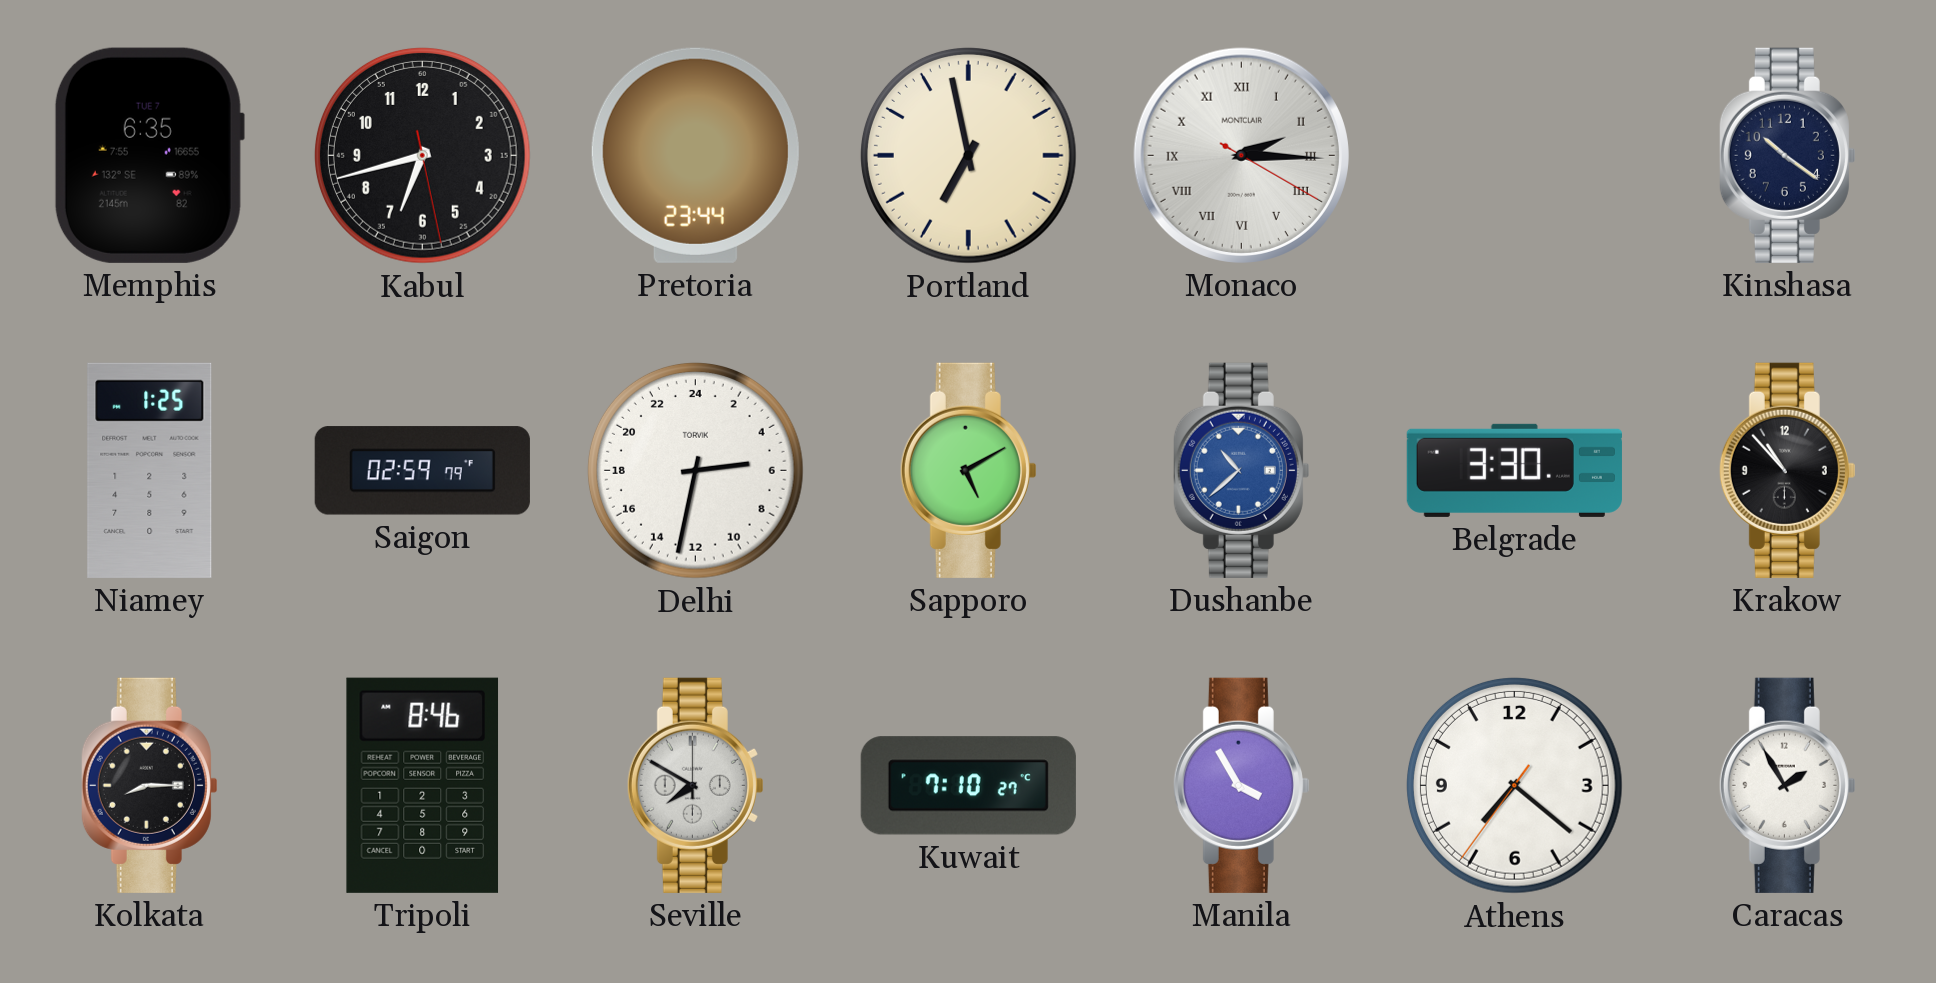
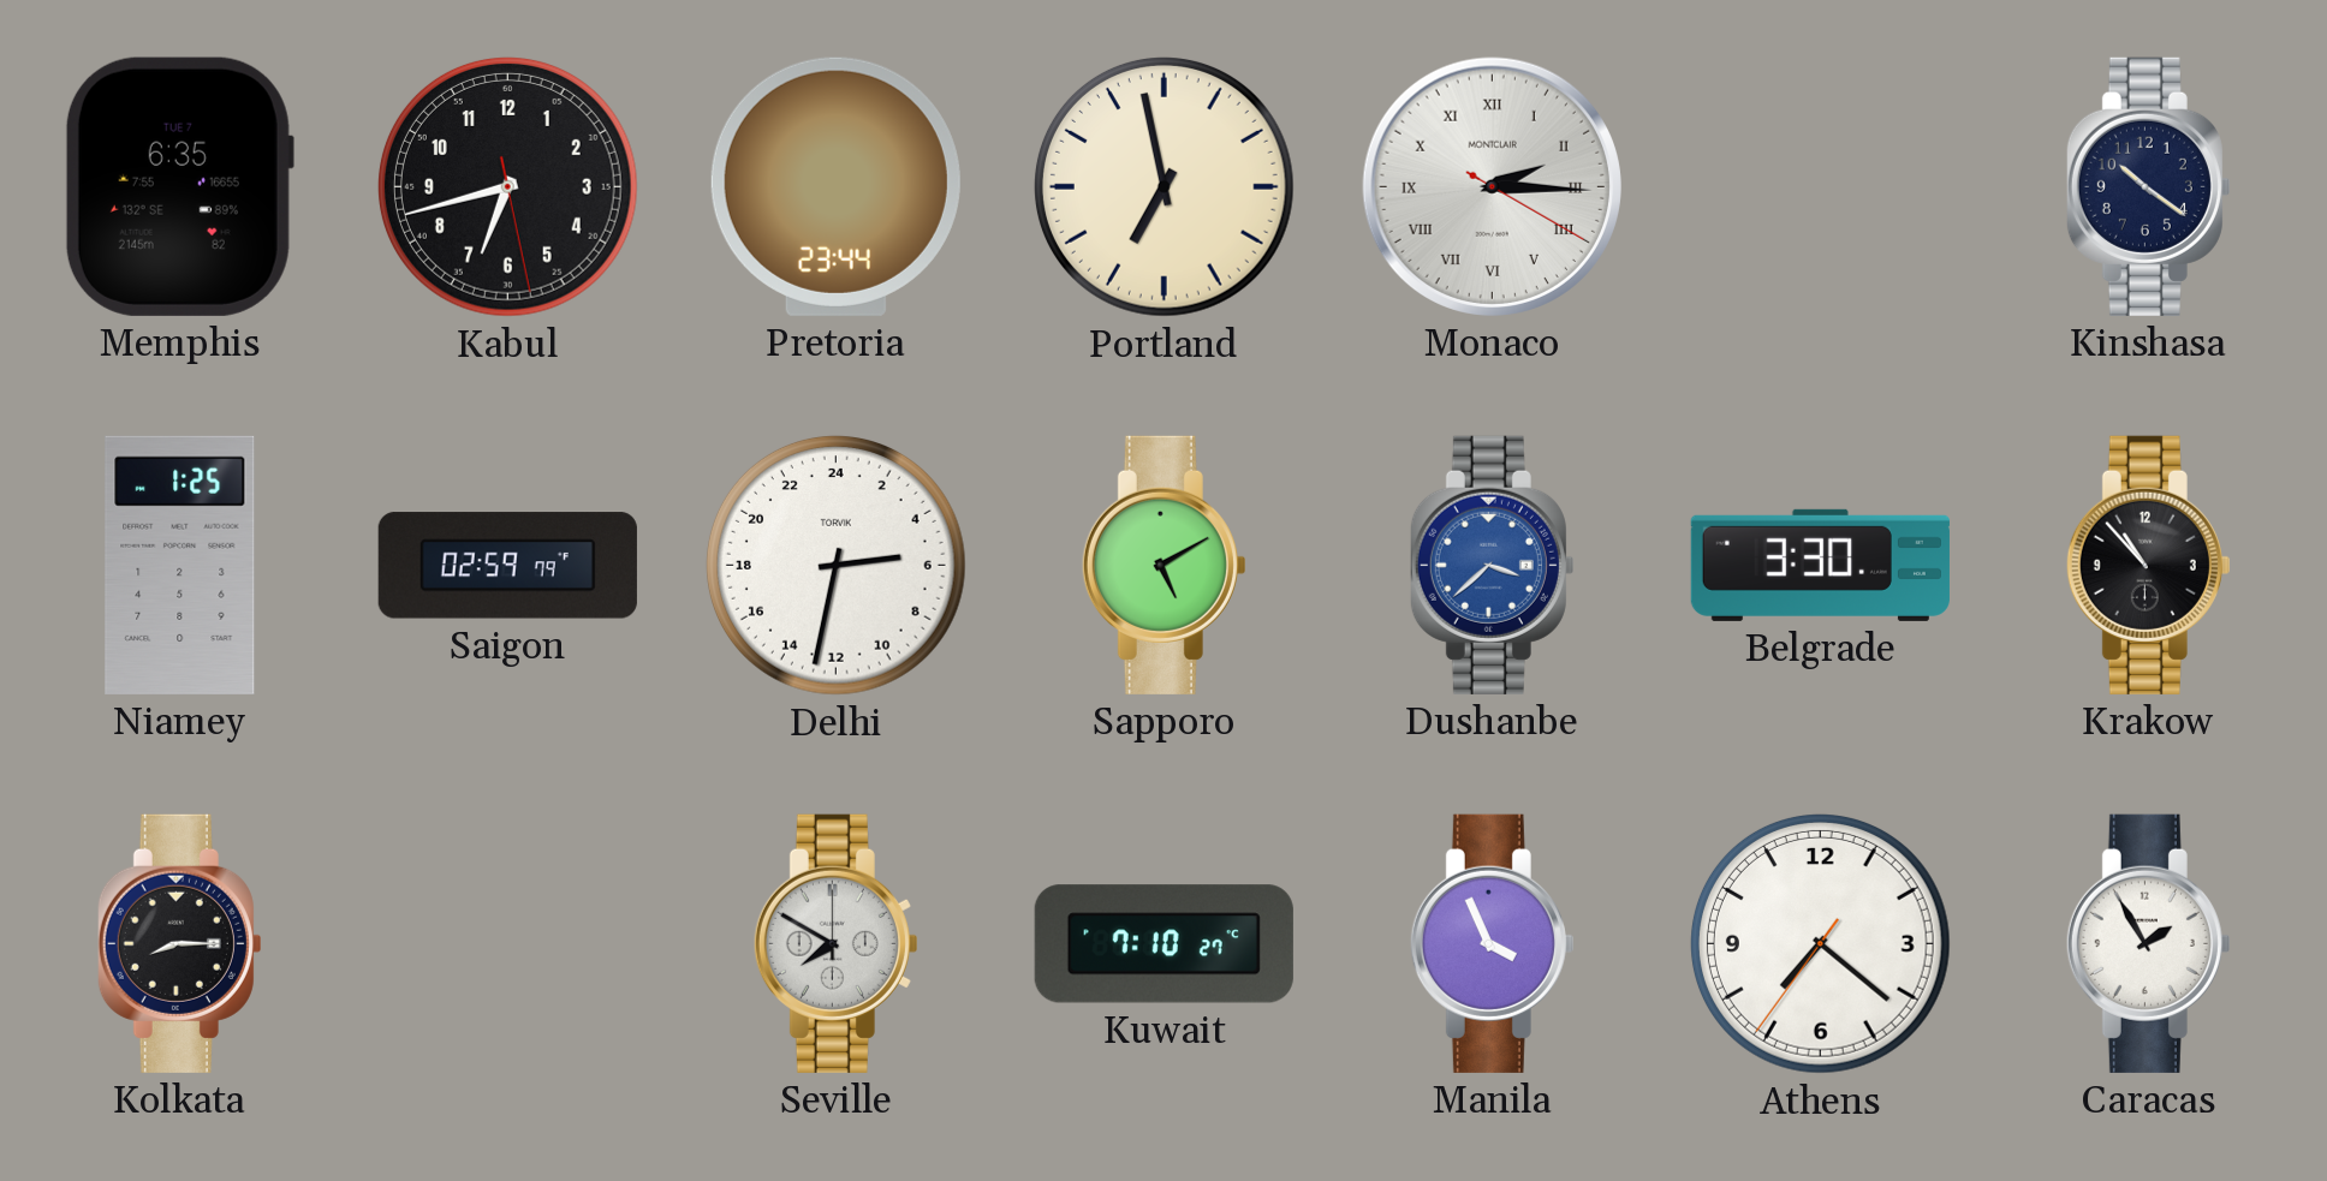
Dushanbe: 10:38 -> 3:38 (1492, 565)
Tripoli: 8:46 -> none (422, 785)
Manila: 3:55 -> 3:56 (1492, 943)
